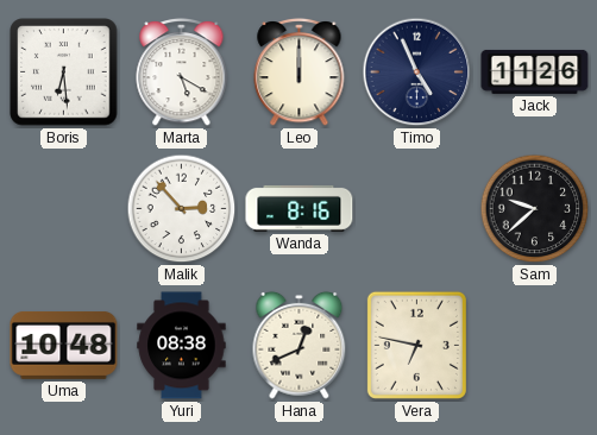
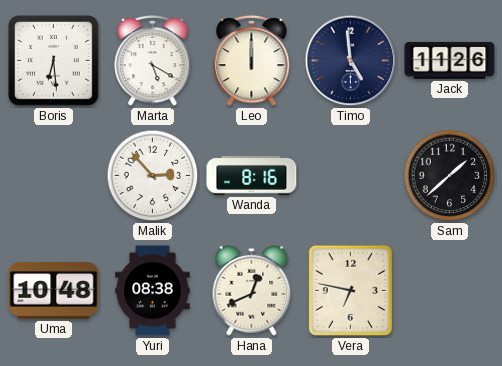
Timo: 4:56 -> 4:59 (351, 61)
Sam: 9:38 -> 1:38 (450, 176)
